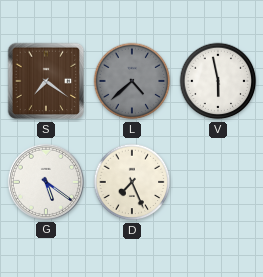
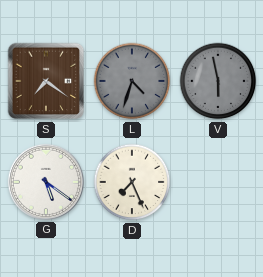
L: 4:38 -> 4:33 (132, 81)
V dial: white -> grey (218, 81)
